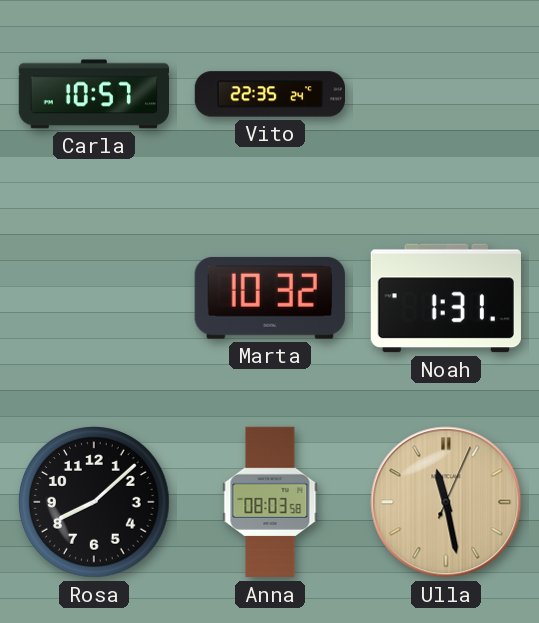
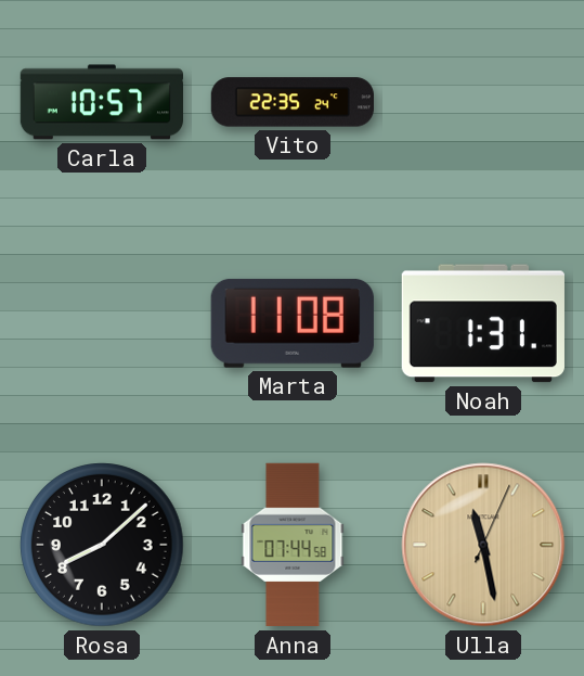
Marta: 10:32 -> 11:08 (293, 323)
Anna: 08:03 -> 07:44 (293, 545)
